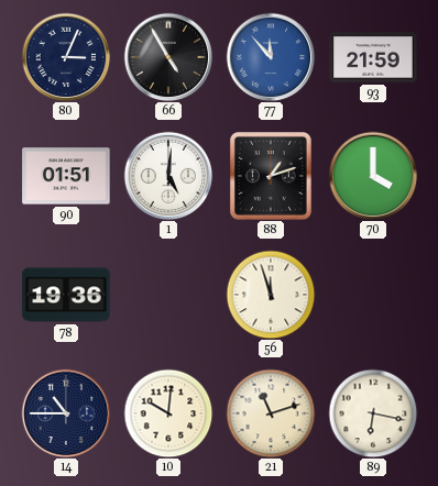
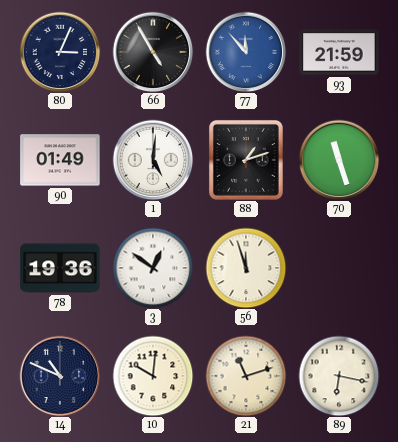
90: 01:51 -> 01:49 (60, 160)
70: 4:00 -> 11:27 (339, 160)
3: none -> 12:51 (153, 268)
14: 10:45 -> 10:49 (60, 376)
